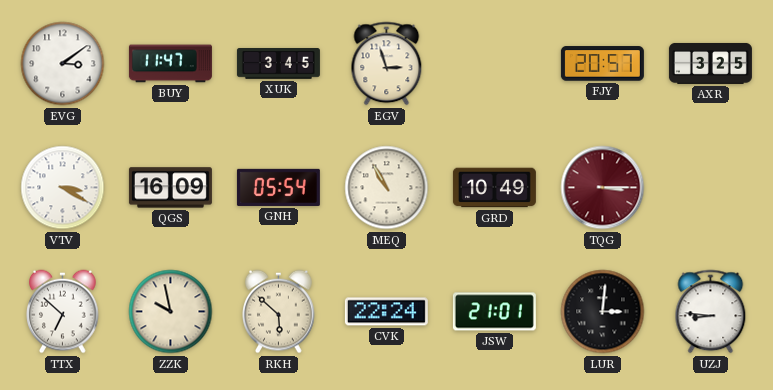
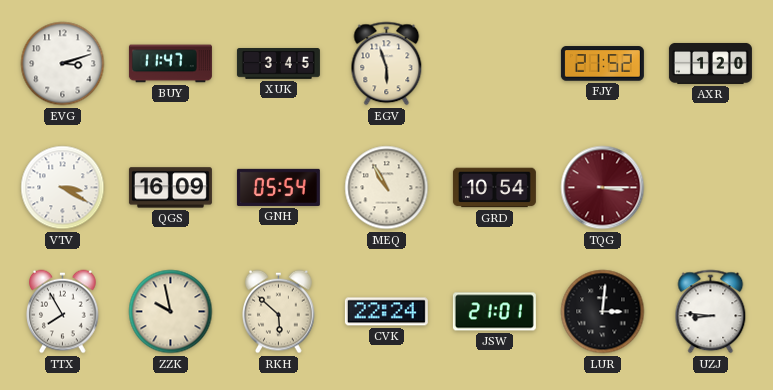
EVG: 3:09 -> 3:12 (63, 64)
EGV: 2:57 -> 5:57 (387, 64)
FJY: 20:57 -> 21:52 (602, 64)
AXR: 3:25 -> 1:20 (710, 63)
GRD: 10:49 -> 10:54 (494, 188)
TTX: 6:52 -> 7:55 (63, 312)
